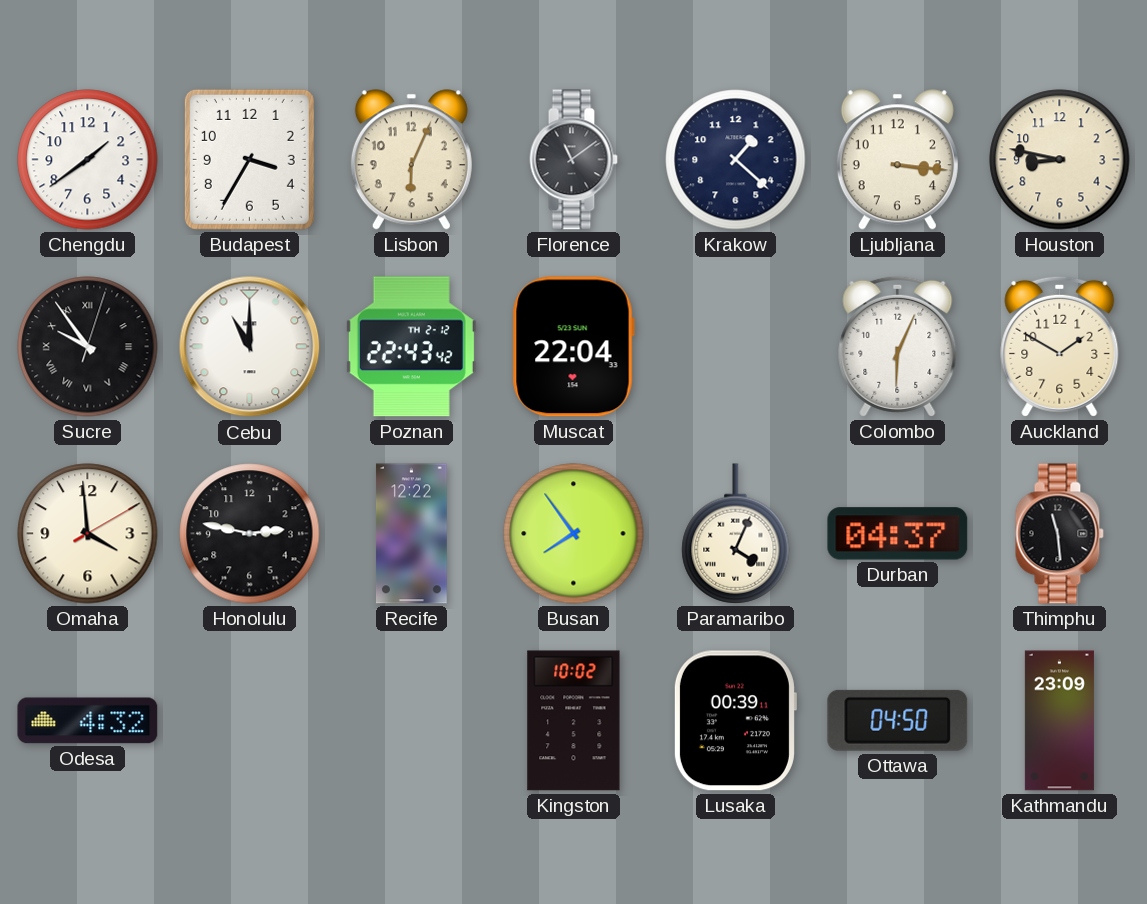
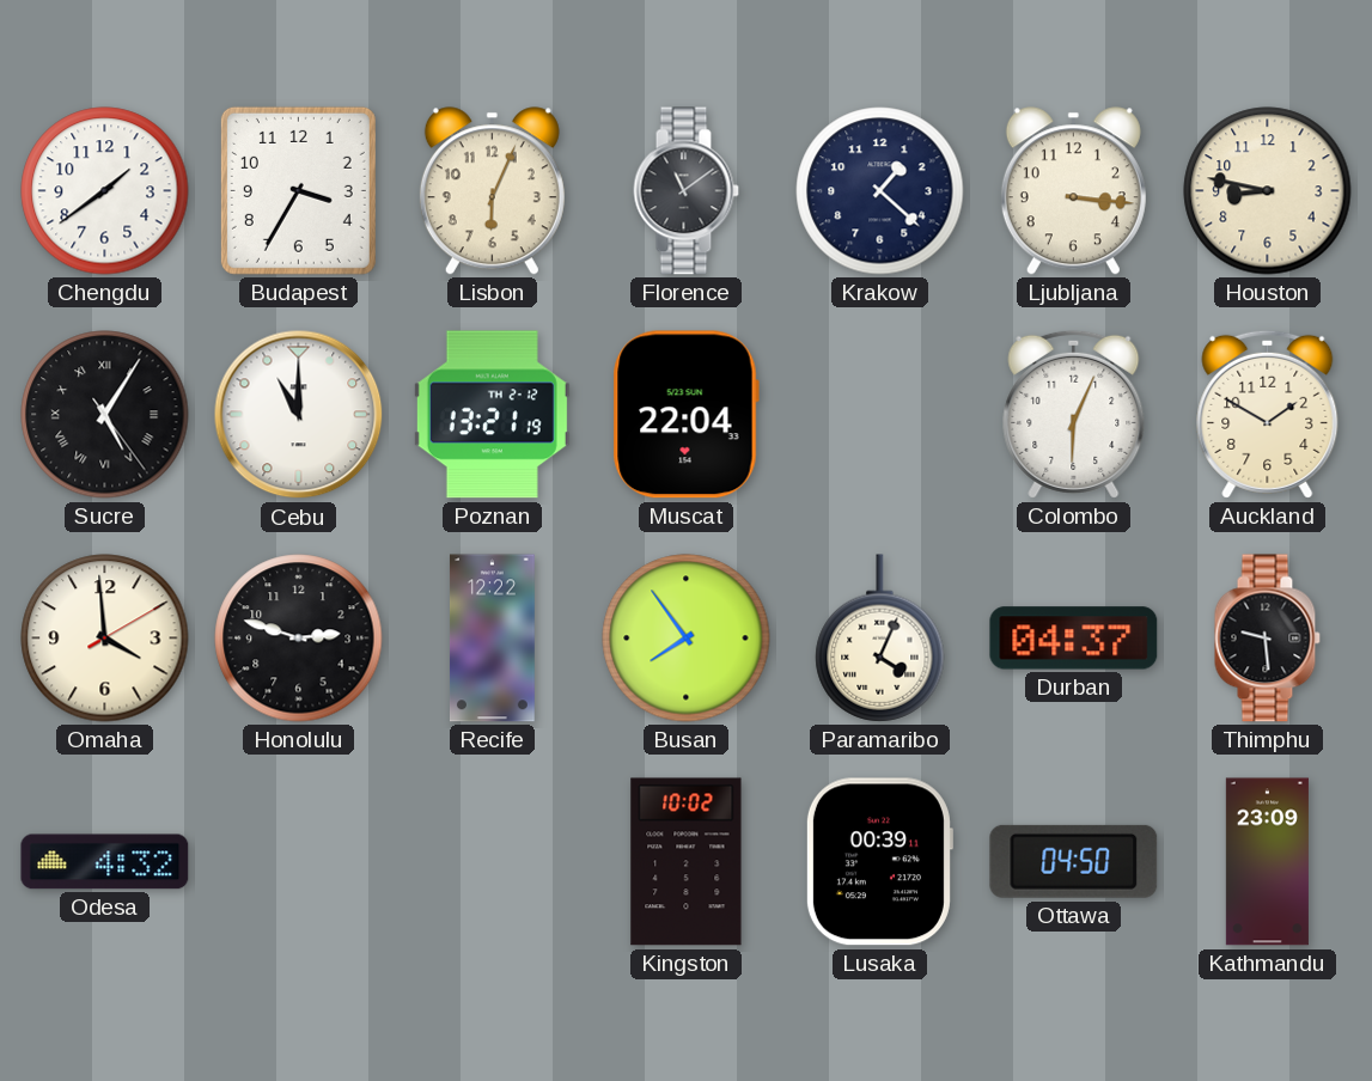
Sucre: 9:54 -> 5:05 (105, 415)
Poznan: 22:43 -> 13:21 (492, 415)
Honolulu: 2:47 -> 2:48 (299, 639)
Thimphu: 11:29 -> 9:29 (1267, 639)
